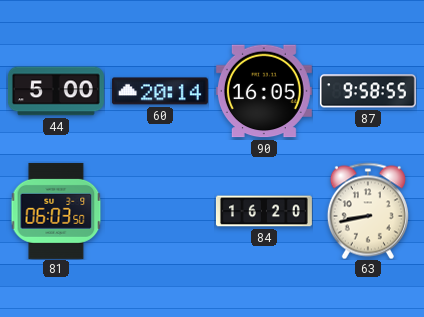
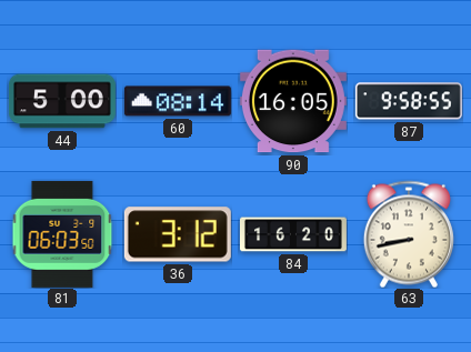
60: 20:14 -> 08:14 (178, 101)
36: none -> 3:12 (178, 234)
